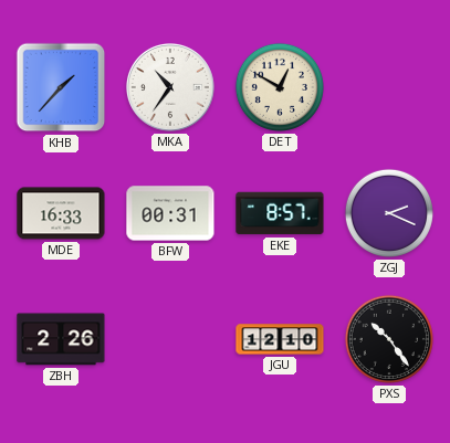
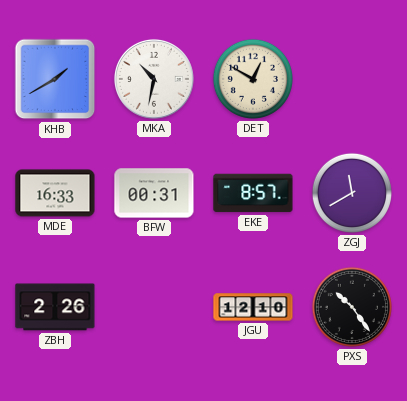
KHB: 1:37 -> 1:40 (55, 79)
MKA: 10:36 -> 10:32 (154, 79)
ZGJ: 2:19 -> 11:40 (352, 193)
